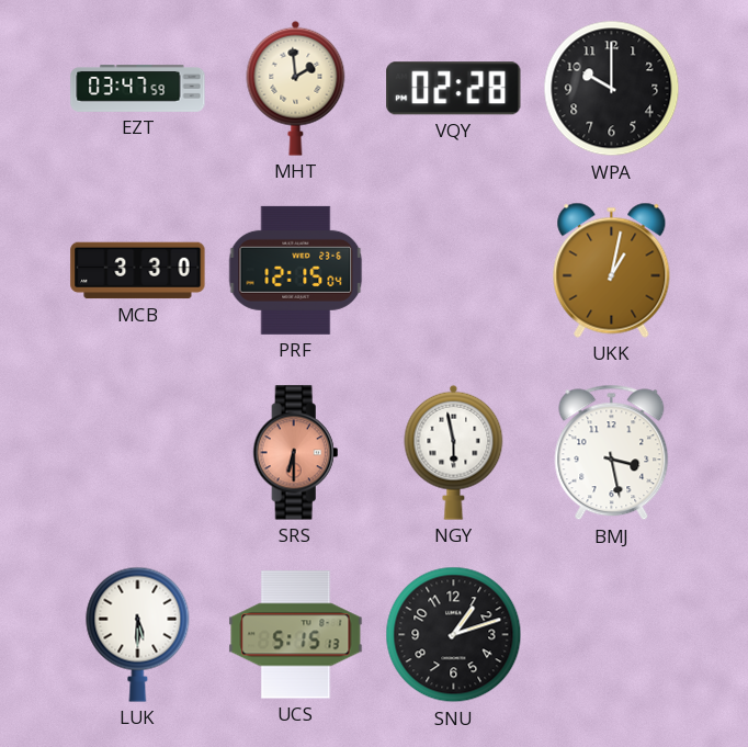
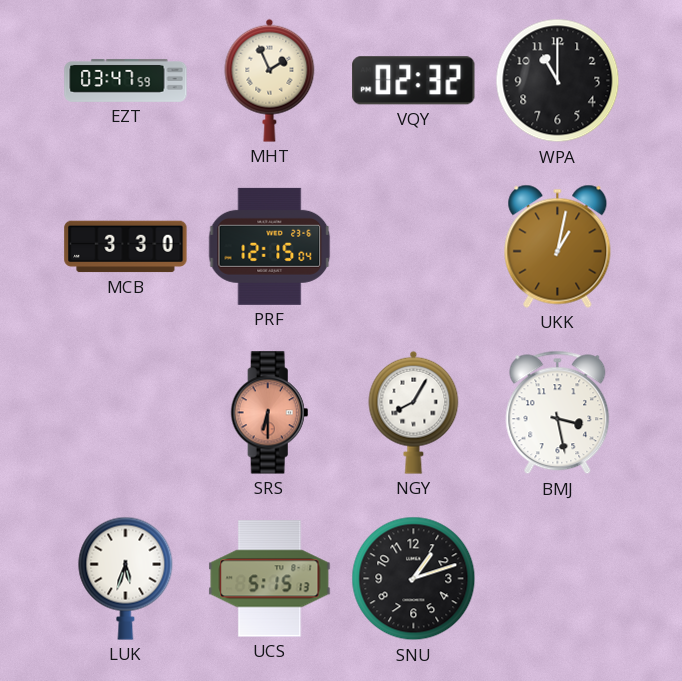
MHT: 1:59 -> 1:56 (270, 80)
VQY: 02:28 -> 02:32 (414, 81)
WPA: 10:00 -> 11:00 (558, 81)
NGY: 5:58 -> 8:05 (414, 412)
LUK: 5:30 -> 5:33 (126, 578)
